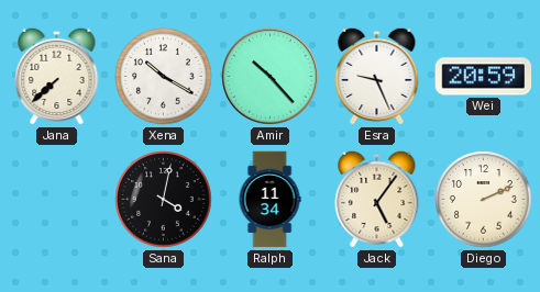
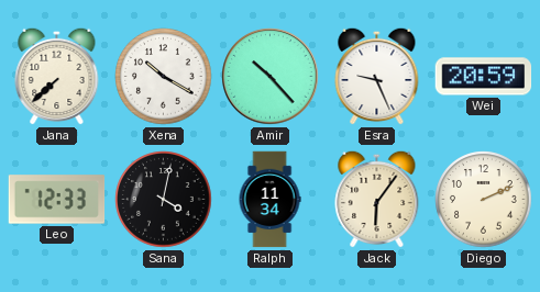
Leo: none -> 12:33 (57, 200)
Jack: 5:06 -> 6:06 (377, 199)
